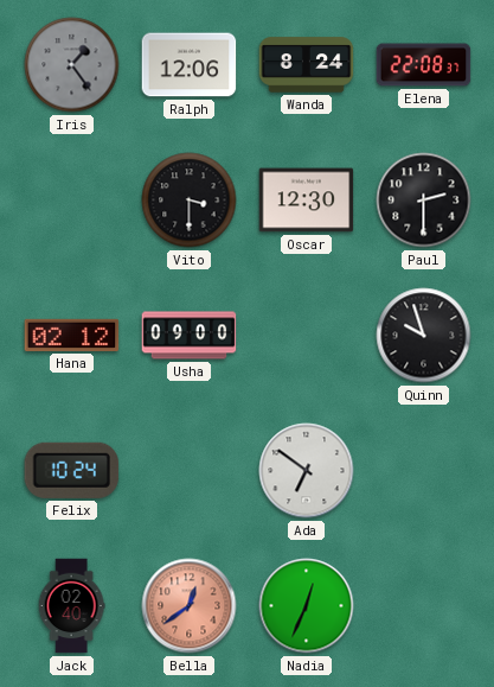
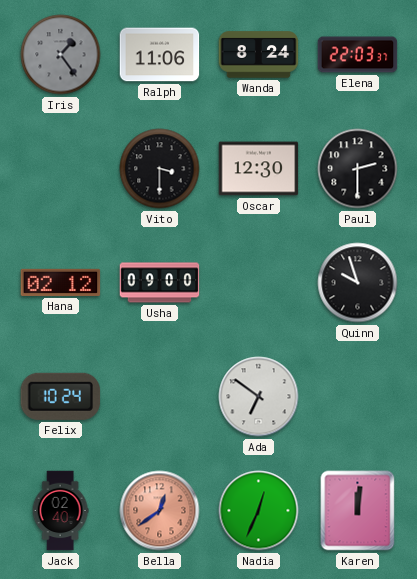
Ralph: 12:06 -> 11:06 (160, 55)
Elena: 22:08 -> 22:03 (358, 55)
Karen: none -> 12:01 (358, 511)
